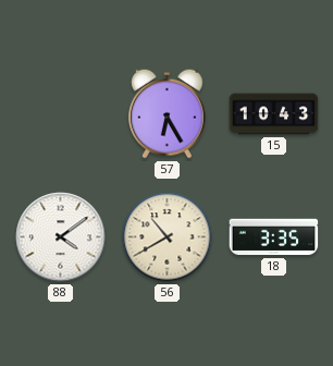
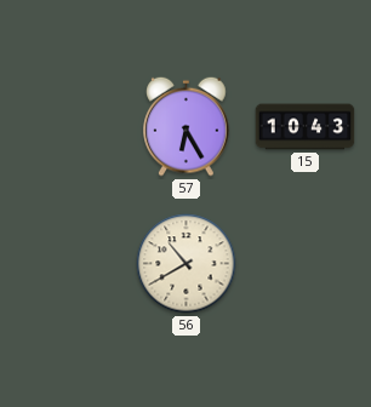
88: 4:09 -> none (61, 237)
18: 3:35 -> none (274, 237)
